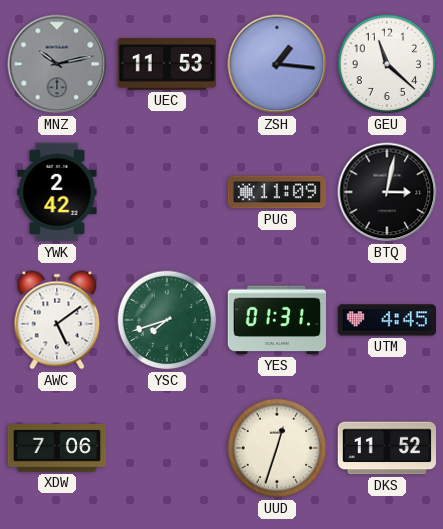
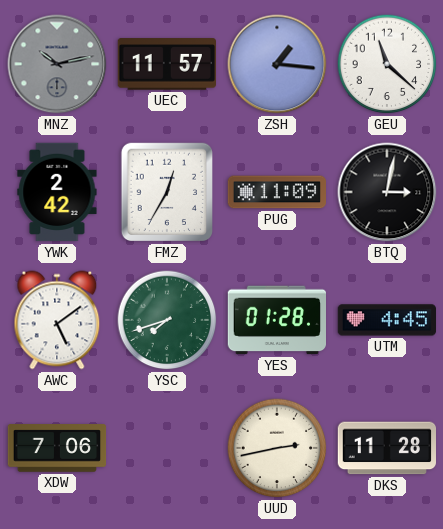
UEC: 11:53 -> 11:57 (166, 64)
FMZ: none -> 12:35 (166, 192)
YES: 01:31 -> 01:28 (276, 320)
UUD: 12:33 -> 2:43 (277, 448)
DKS: 11:52 -> 11:28 (386, 448)
